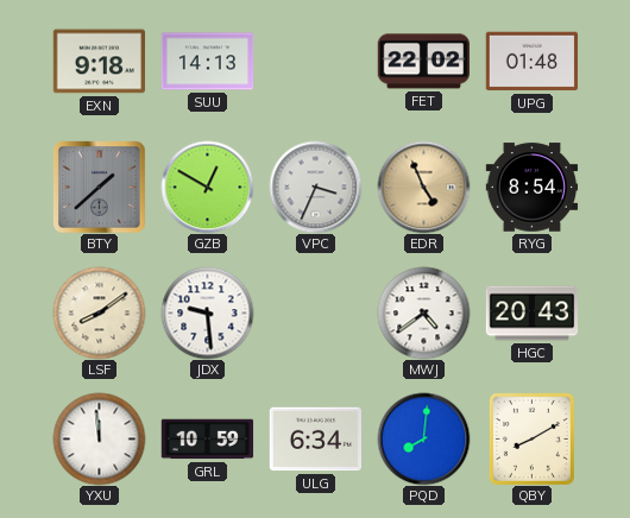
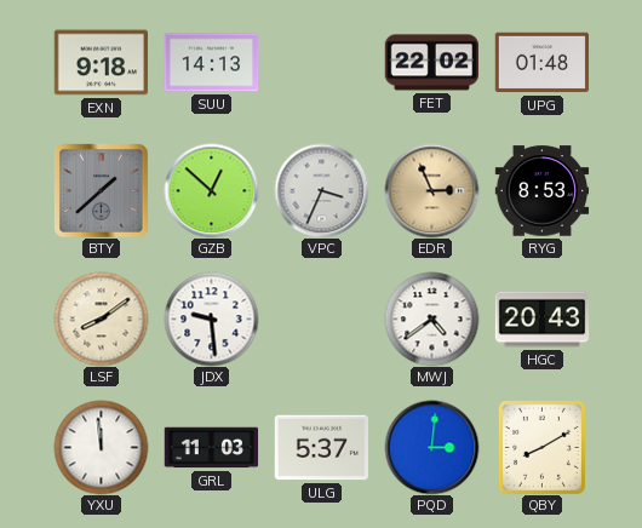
GZB: 12:50 -> 12:52 (211, 190)
EDR: 4:56 -> 2:56 (431, 190)
RYG: 8:54 -> 8:53 (541, 191)
GRL: 10:59 -> 11:03 (211, 448)
ULG: 6:34 -> 5:37 (321, 448)
PQD: 8:01 -> 3:01 (431, 447)
